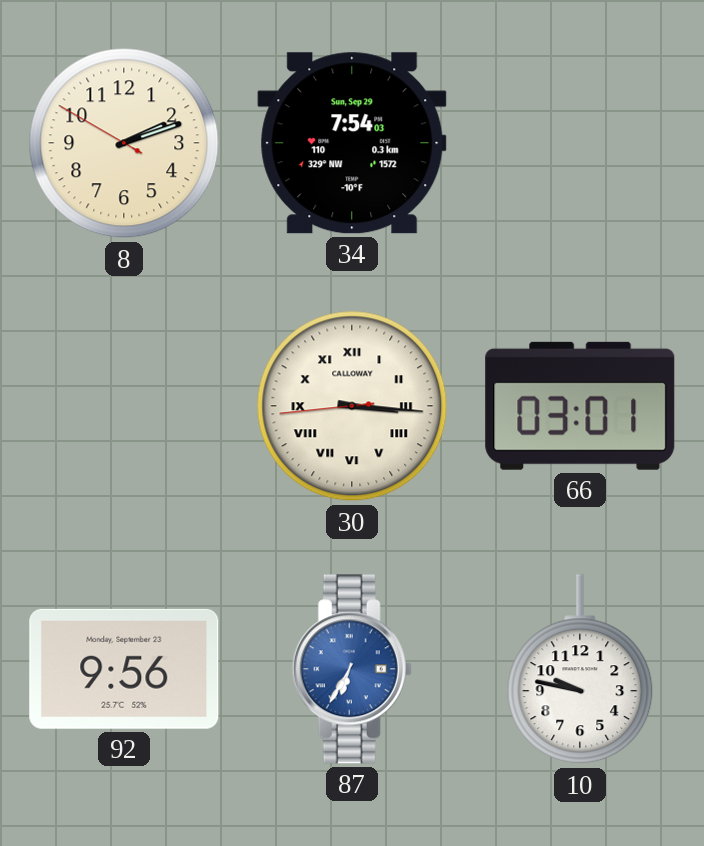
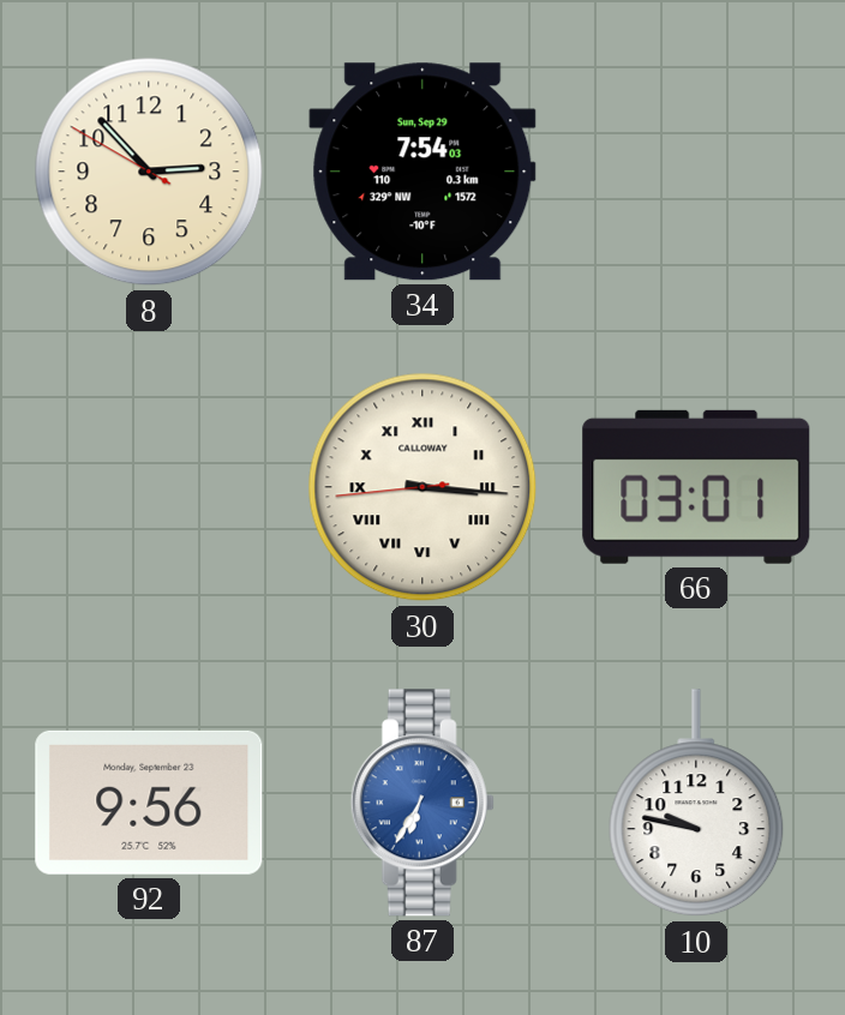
8: 2:11 -> 2:52 (149, 172)
